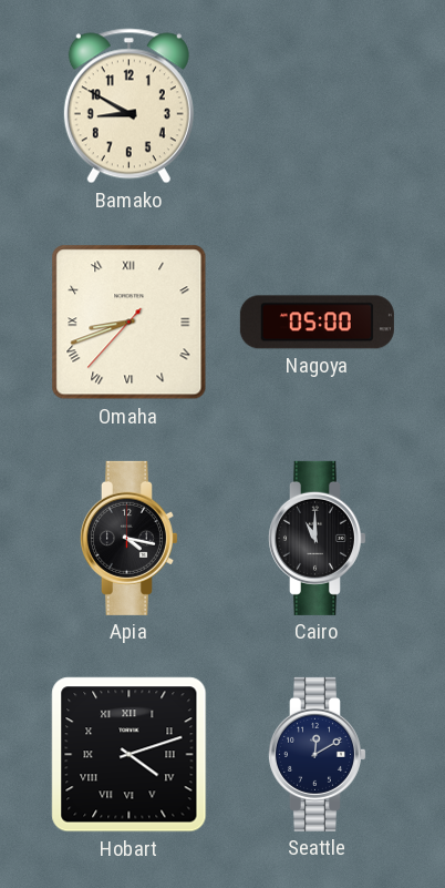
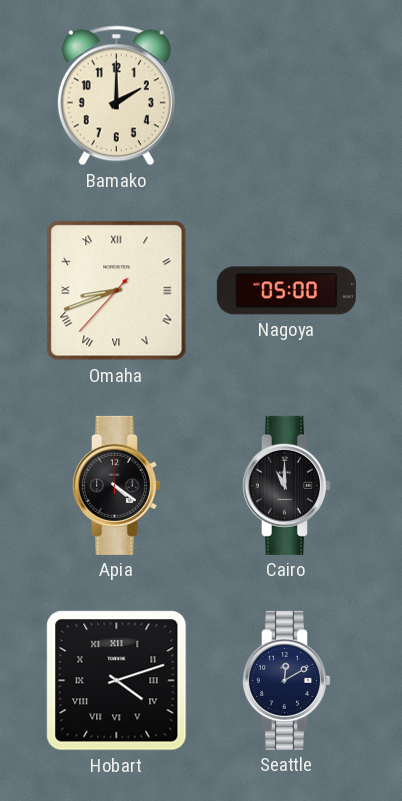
Bamako: 8:50 -> 2:00 (116, 96)
Apia: 4:17 -> 4:21 (116, 485)
